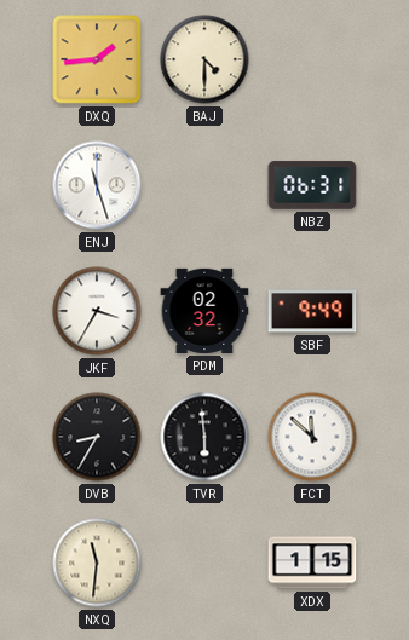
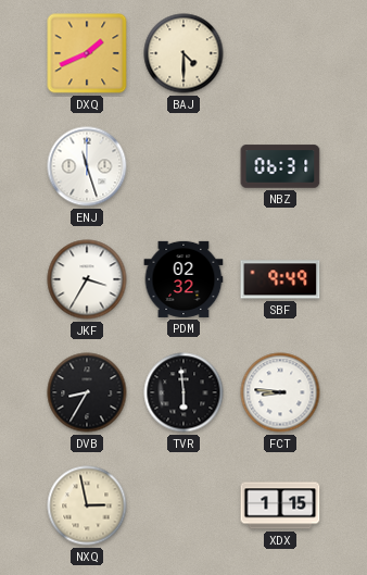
DXQ: 1:44 -> 1:41 (87, 53)
FCT: 11:52 -> 8:46 (280, 392)
NXQ: 11:31 -> 2:58 (87, 505)
